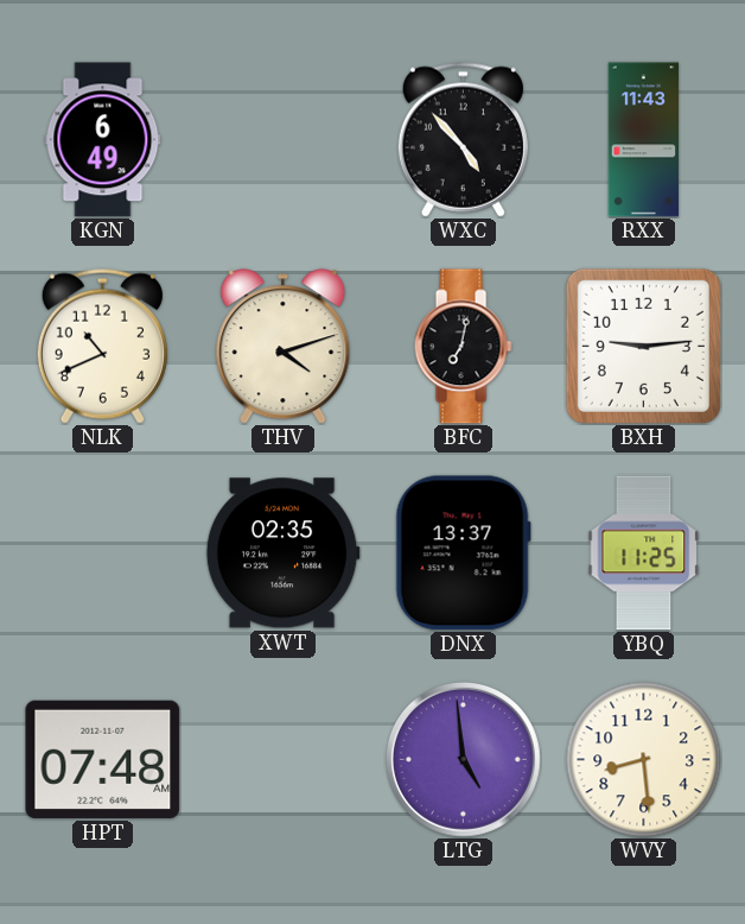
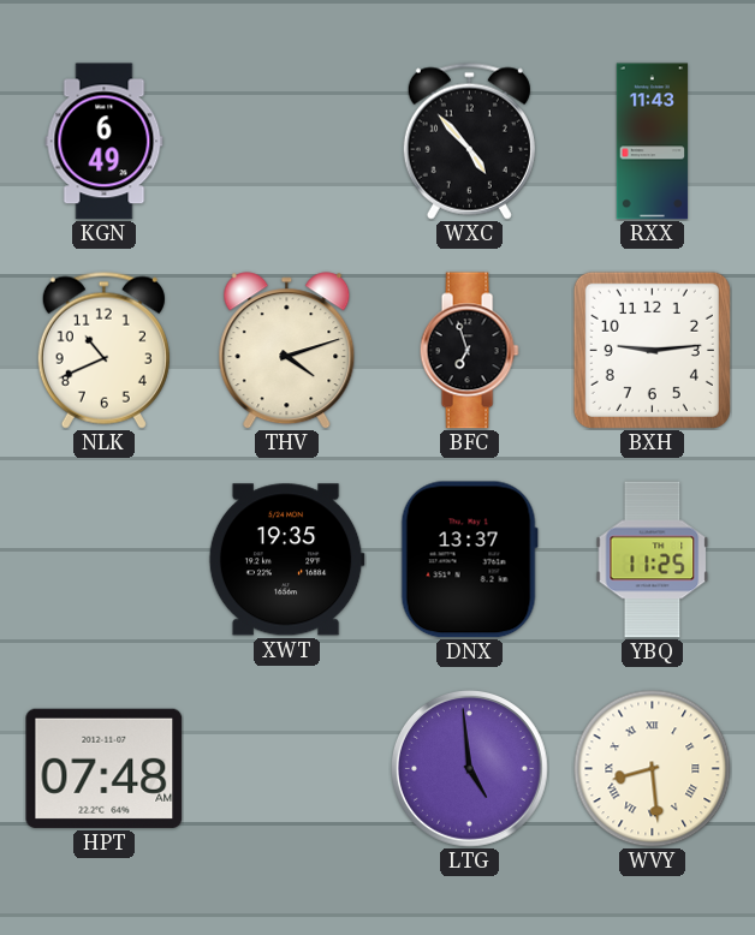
BFC: 7:02 -> 6:57 (469, 351)
XWT: 02:35 -> 19:35 (286, 560)
WVY numerals: Arabic -> Roman (653, 769)
